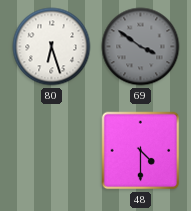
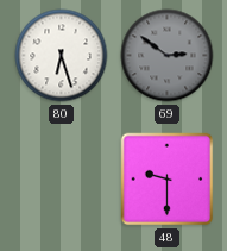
69: 3:51 -> 2:51 (168, 56)
48: 4:30 -> 9:30 (168, 180)
